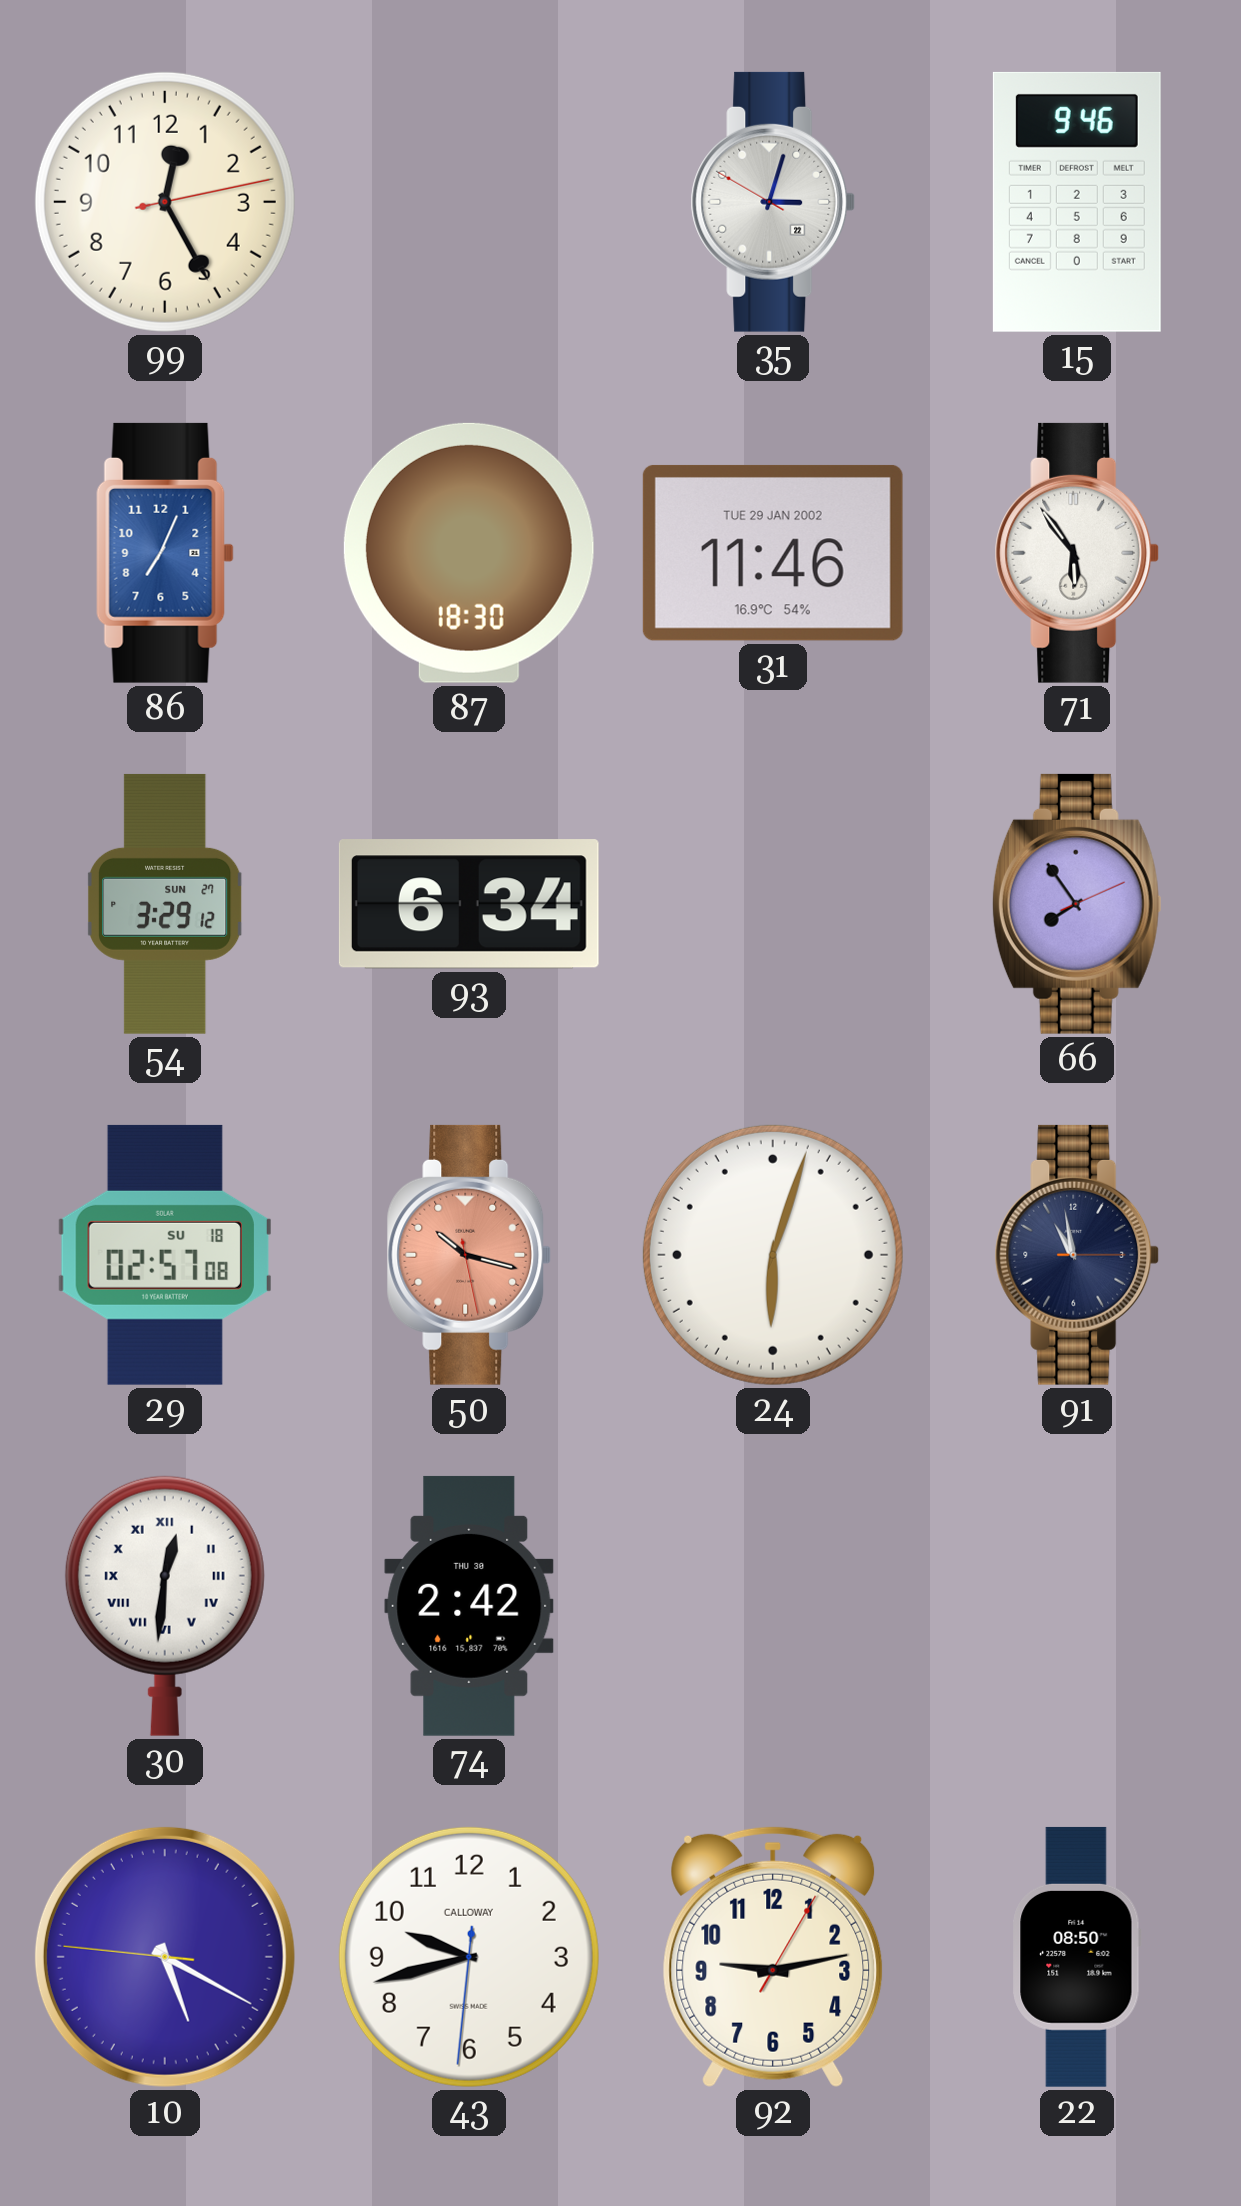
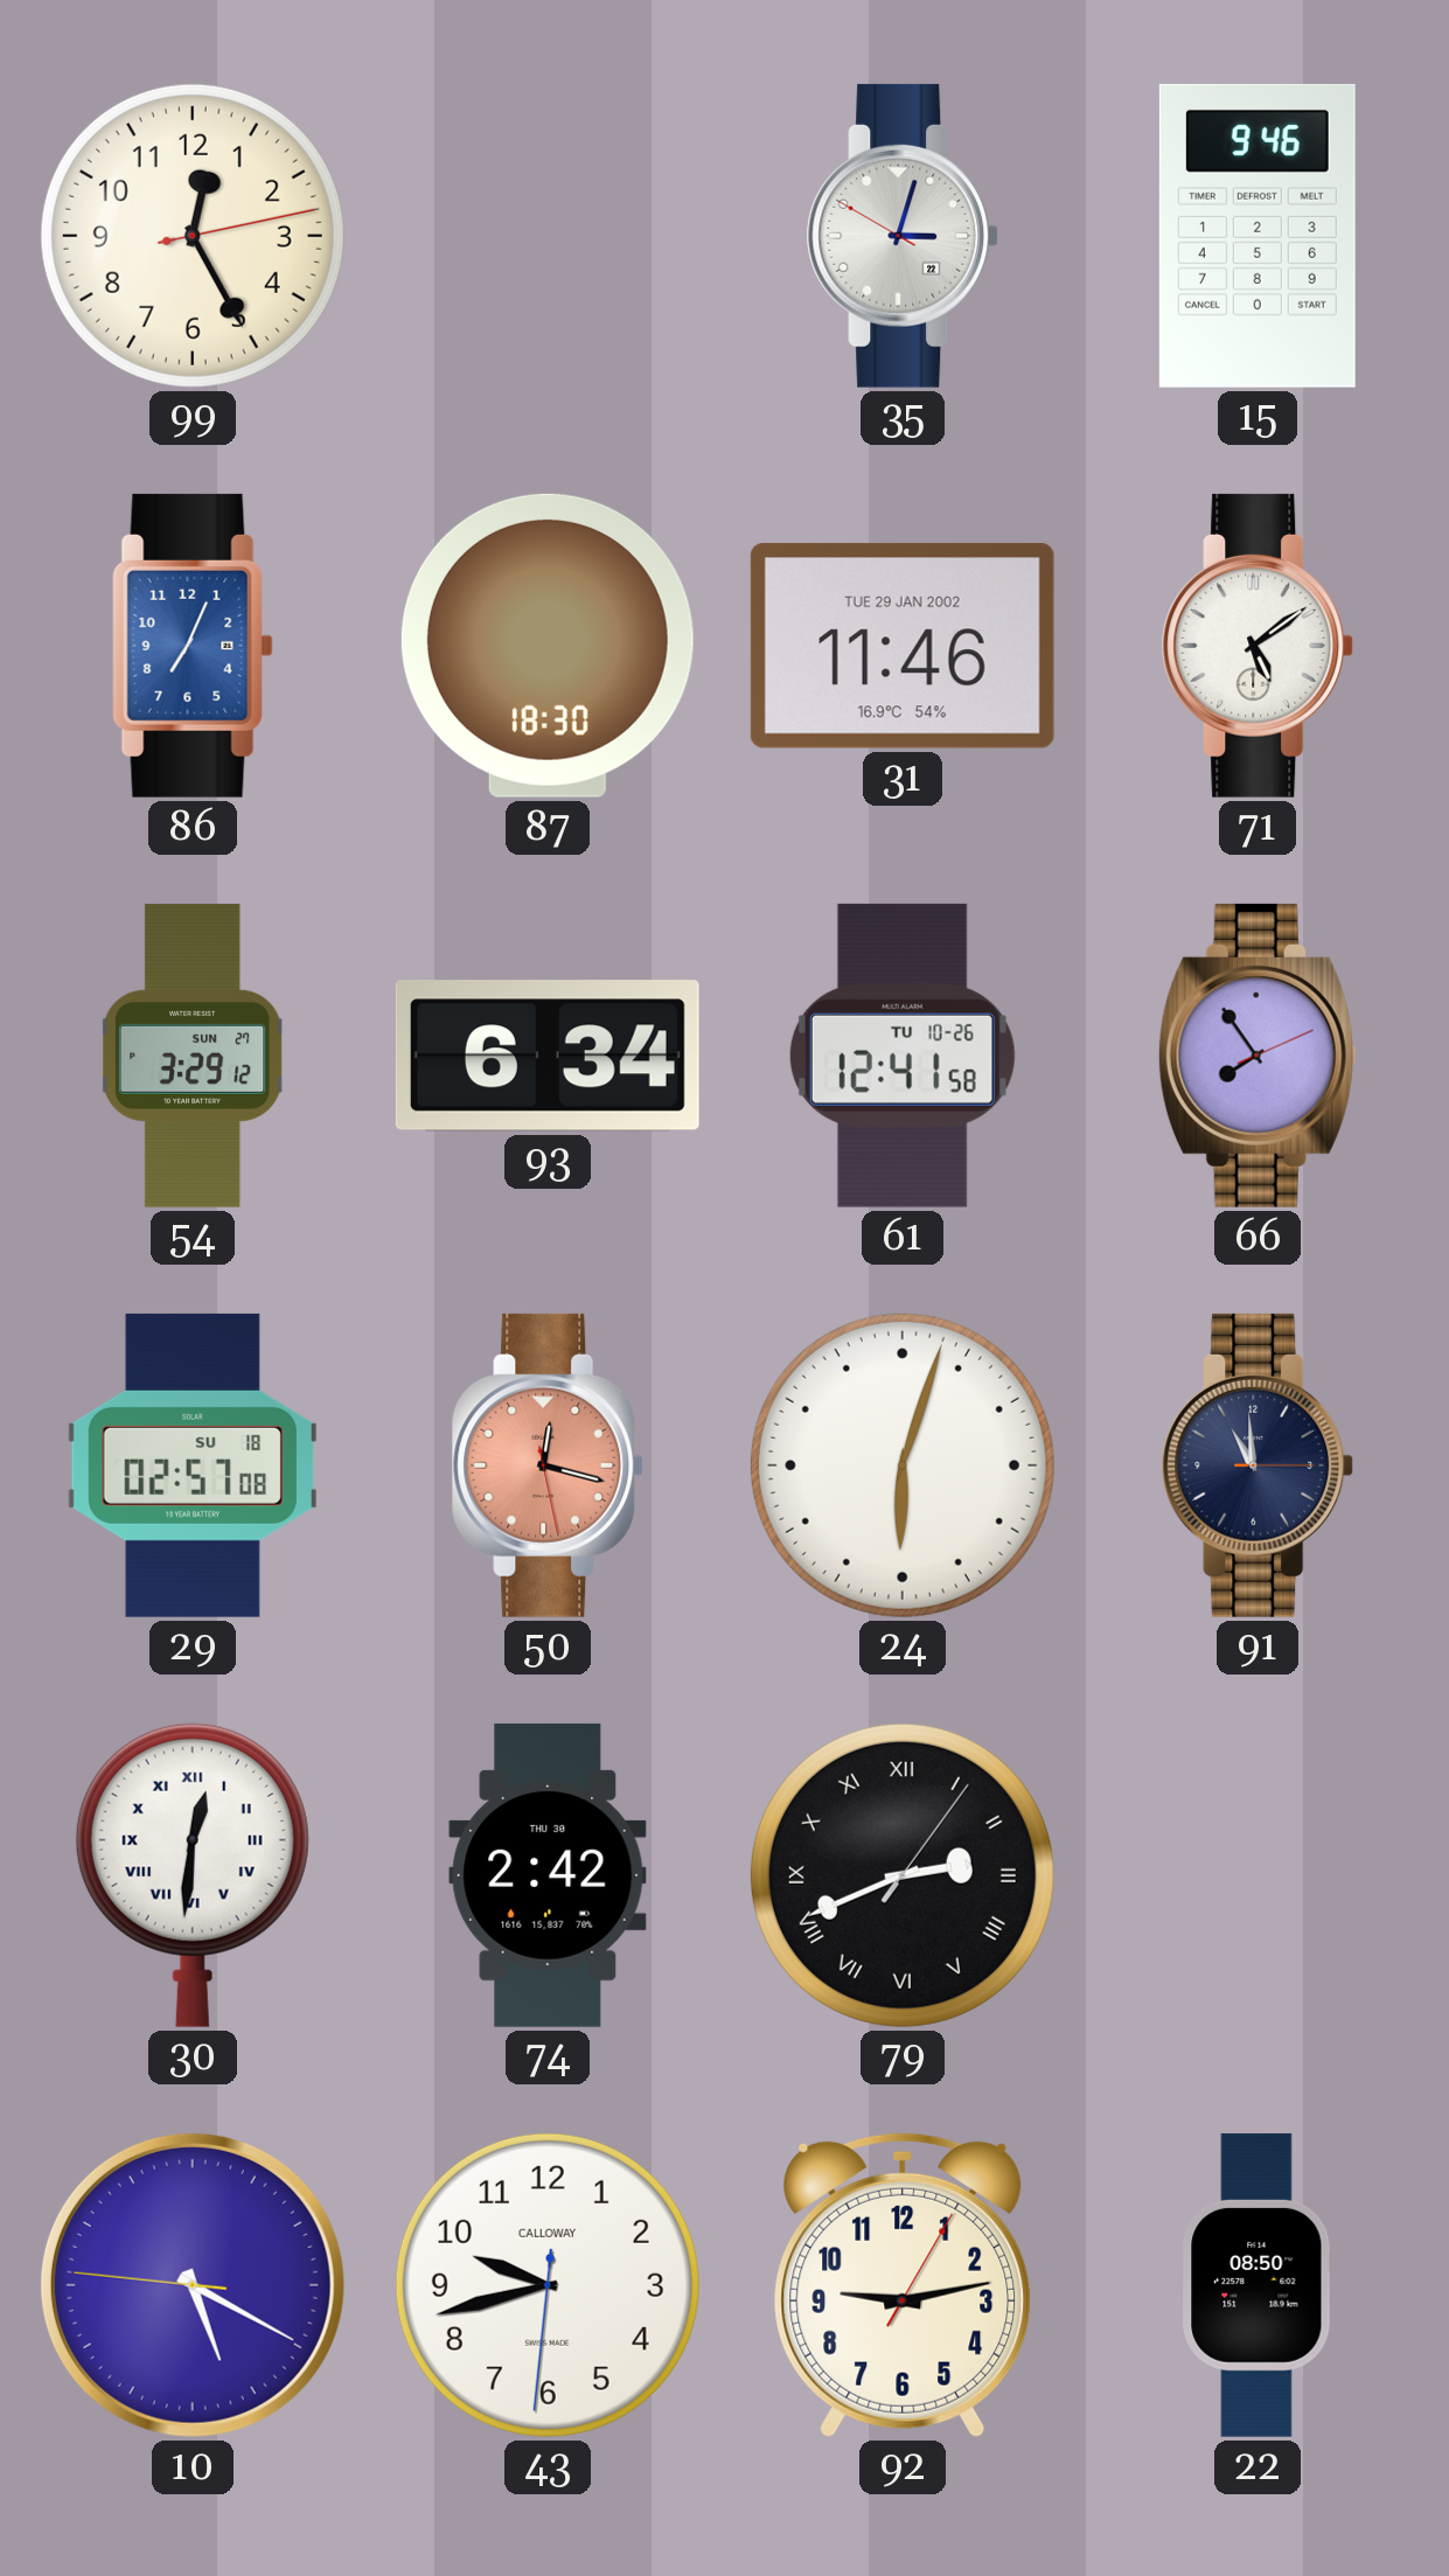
71: 5:54 -> 5:09 (1258, 646)
61: none -> 12:41 (903, 1056)
50: 10:17 -> 12:17 (548, 1465)
91: 10:58 -> 10:59 (1258, 1465)
79: none -> 2:41 (903, 1875)
